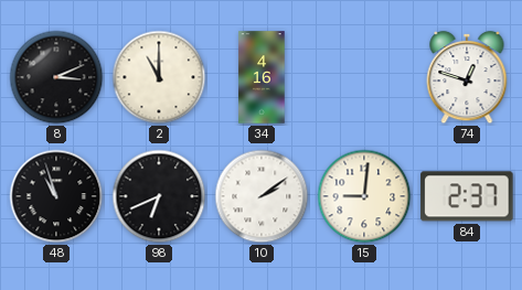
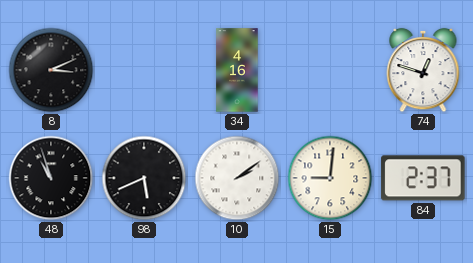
2: 11:00 -> none (159, 77)
98: 6:41 -> 5:41 (144, 178)
